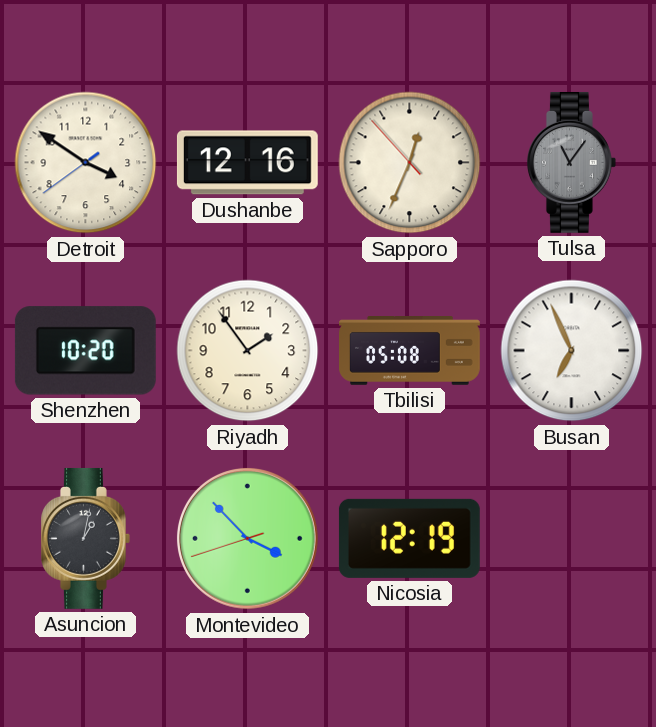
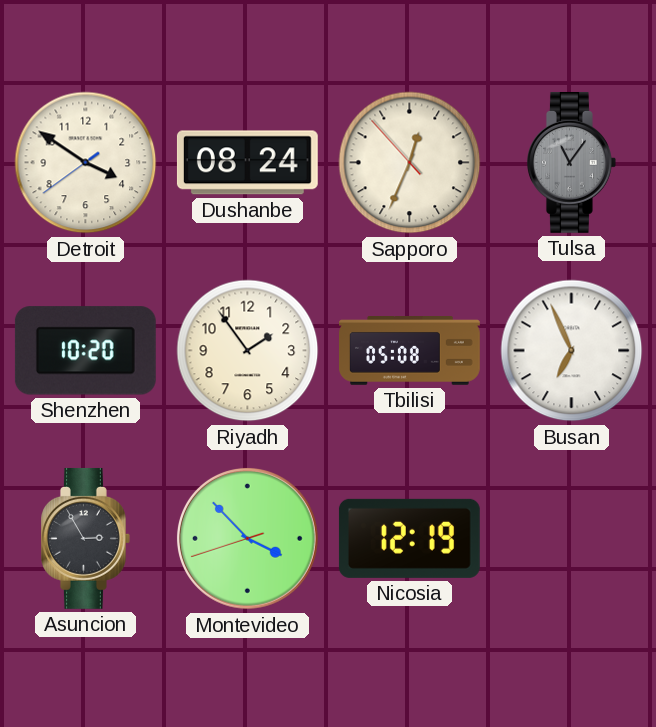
Dushanbe: 12:16 -> 08:24 (247, 163)
Asuncion: 1:02 -> 2:55 (86, 538)
